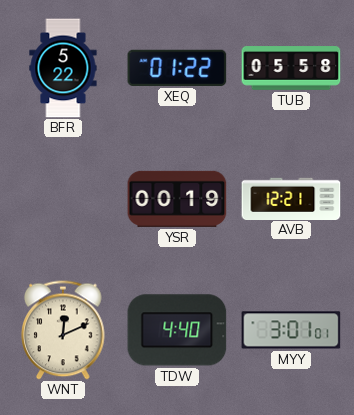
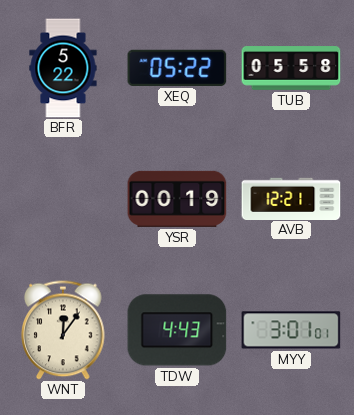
XEQ: 01:22 -> 05:22 (177, 68)
WNT: 12:11 -> 12:06 (63, 330)
TDW: 4:40 -> 4:43 (177, 330)
